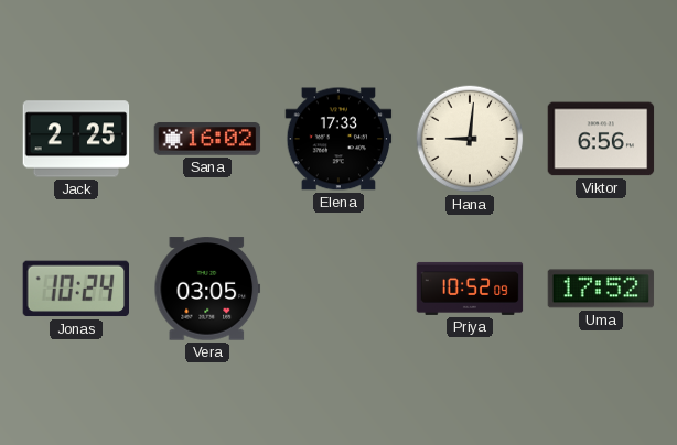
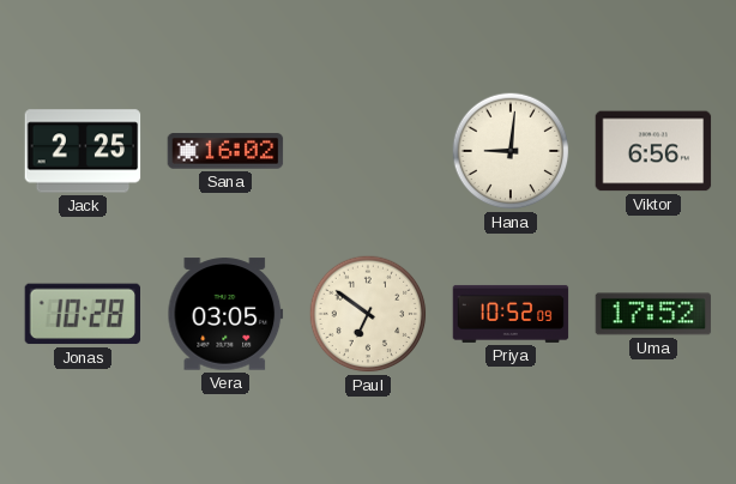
Elena: 17:33 -> none (338, 139)
Jonas: 10:24 -> 10:28 (83, 314)
Paul: none -> 6:51 (368, 314)
